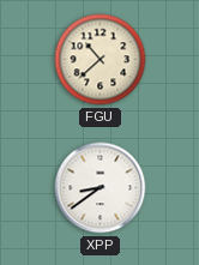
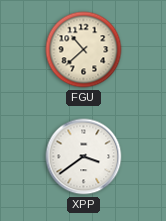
XPP: 8:39 -> 3:39 (84, 157)
